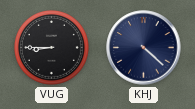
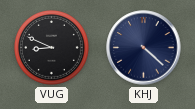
VUG: 8:45 -> 8:49 (51, 47)
